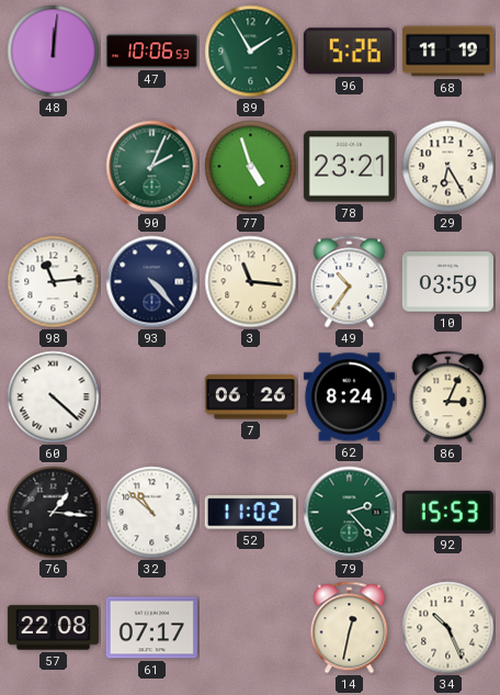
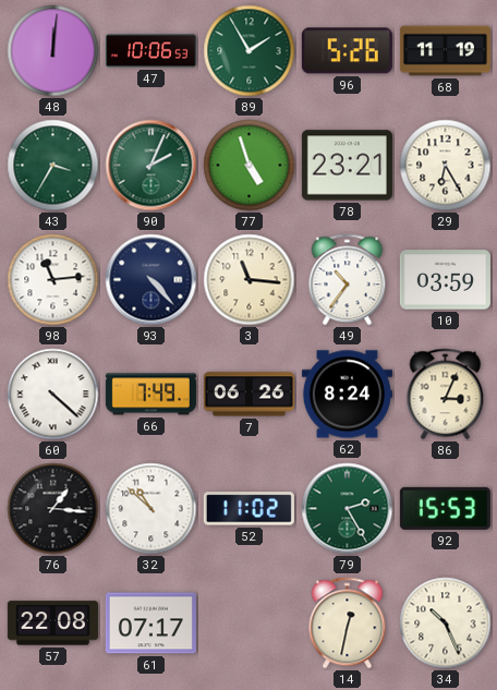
43: none -> 3:35 (53, 166)
66: none -> 7:49 (150, 395)
79: 2:23 -> 2:25 (348, 509)
